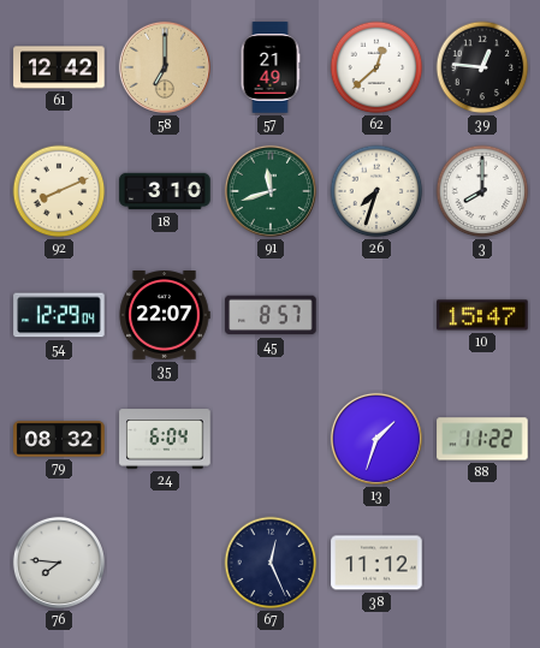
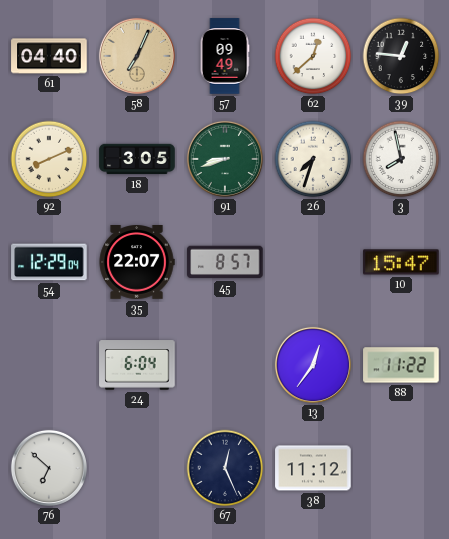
61: 12:42 -> 04:40 (49, 56)
58: 7:00 -> 7:04 (137, 56)
57: 21:49 -> 09:49 (225, 56)
18: 3:10 -> 3:05 (137, 159)
91: 11:42 -> 8:42 (225, 159)
3: 8:00 -> 7:58 (401, 159)
79: 08:32 -> none (59, 439)
13: 1:33 -> 12:36 (313, 365)
76: 7:46 -> 6:52 (49, 468)
